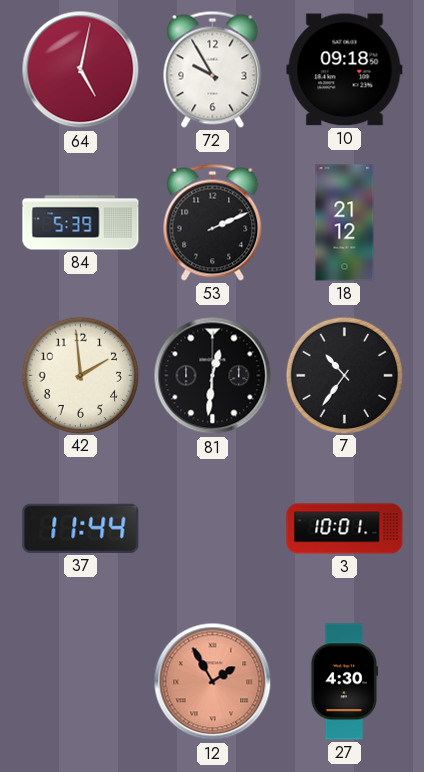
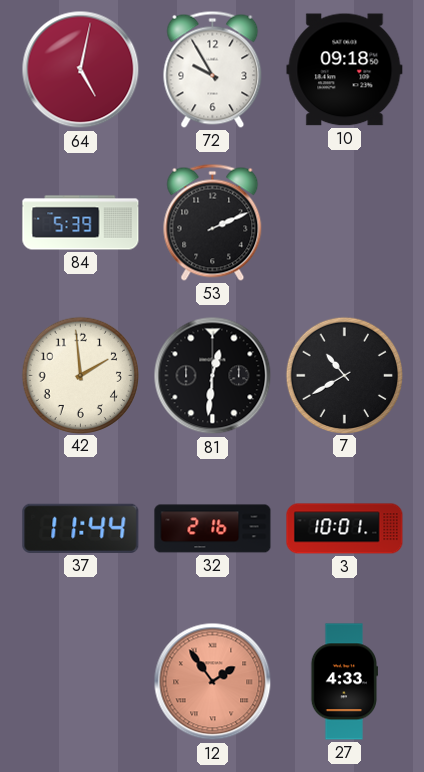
18: 21:12 -> none (345, 223)
7: 10:36 -> 10:40 (344, 375)
32: none -> 2:16 (213, 529)
12: 1:55 -> 1:54 (213, 682)
27: 4:30 -> 4:33 (343, 682)
